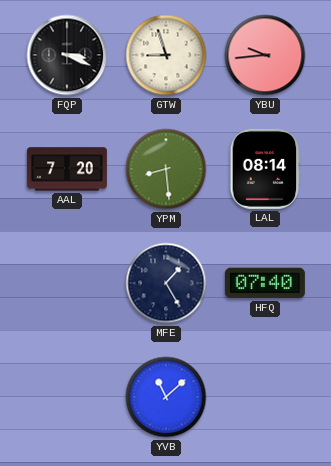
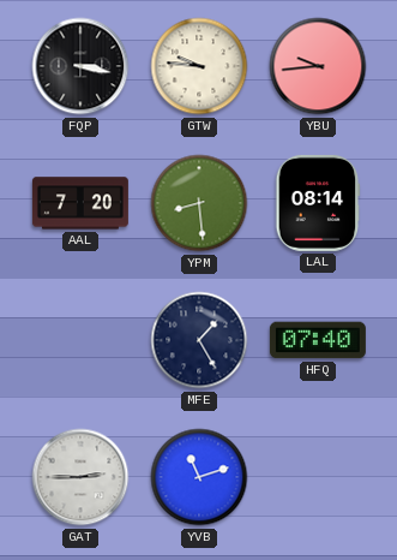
FQP: 3:19 -> 3:17 (80, 66)
GTW: 8:57 -> 9:46 (199, 66)
GAT: none -> 2:45 (80, 477)
YVB: 11:08 -> 11:12 (199, 477)
